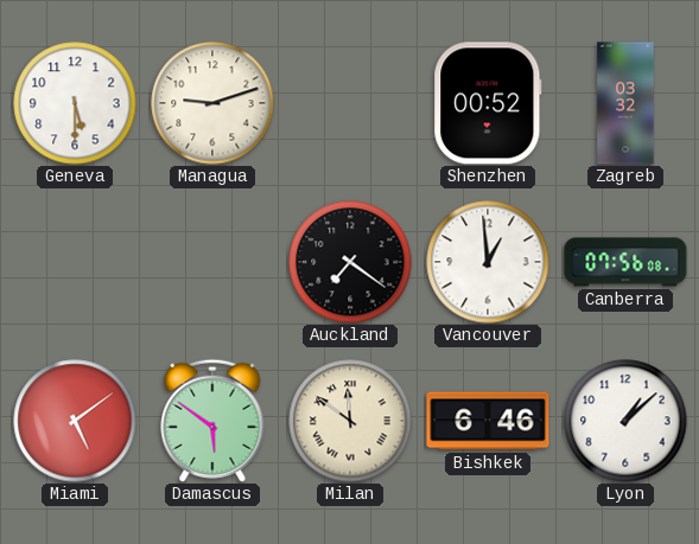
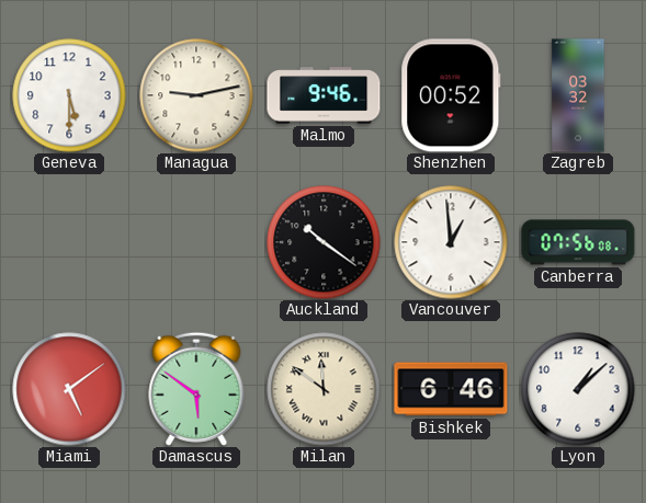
Managua: 9:12 -> 9:13 (196, 95)
Malmo: none -> 9:46 (324, 95)
Auckland: 7:21 -> 10:21 (324, 242)
